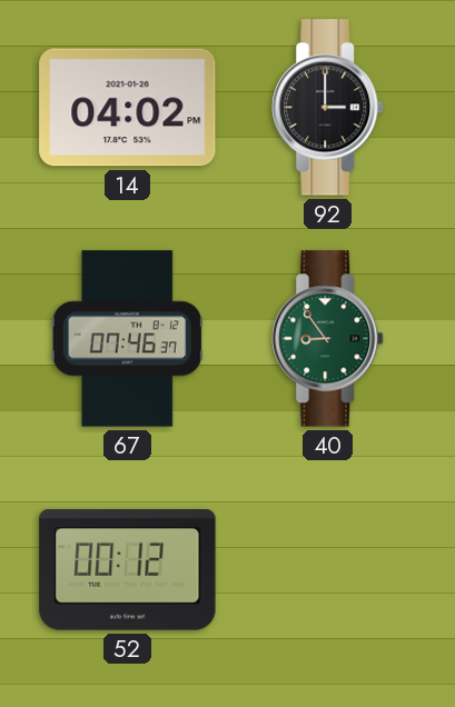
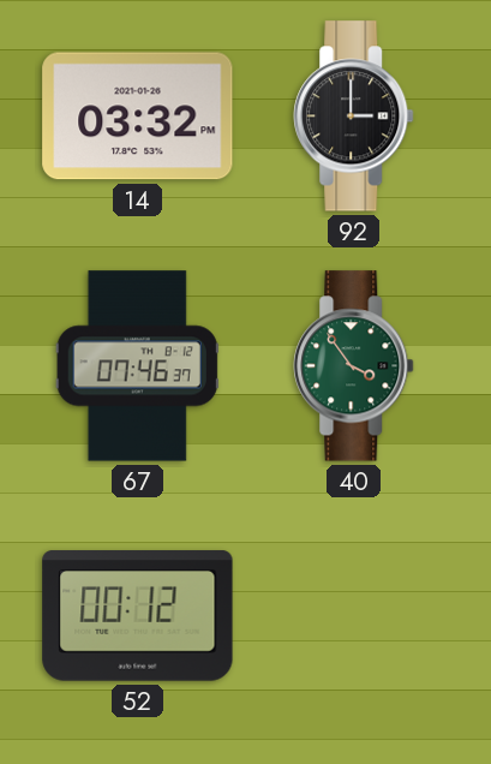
14: 04:02 -> 03:32 (138, 117)
40: 8:54 -> 3:54 (354, 366)
